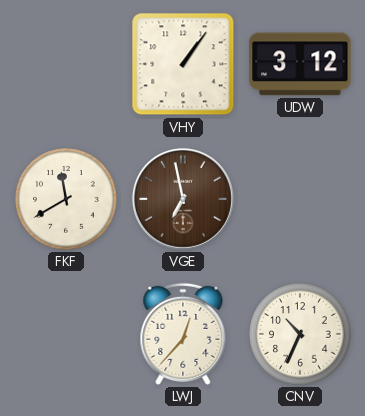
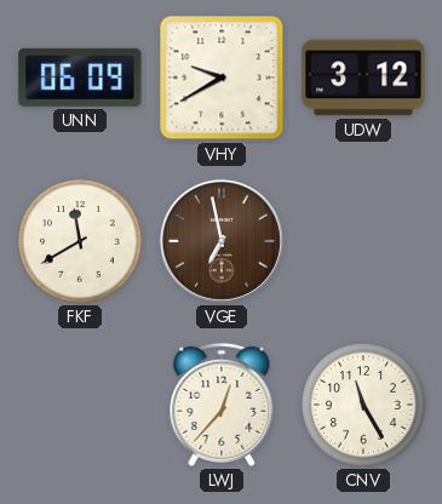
UNN: none -> 06:09 (80, 78)
VHY: 1:06 -> 9:40 (222, 78)
CNV: 10:34 -> 11:25 (363, 405)
